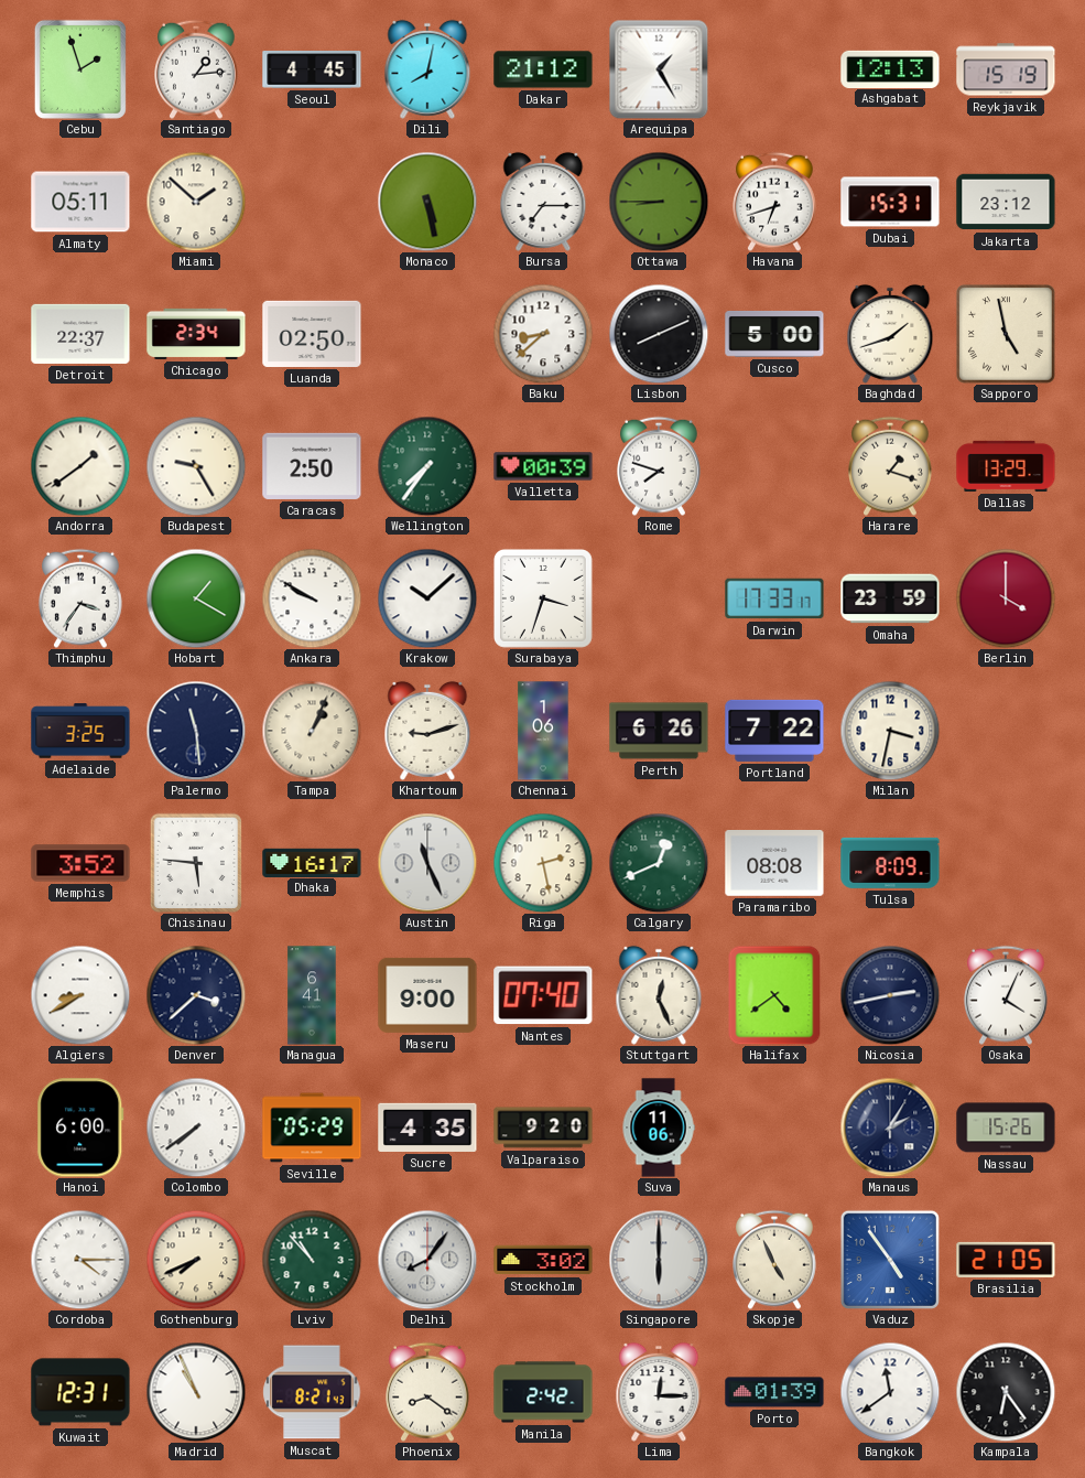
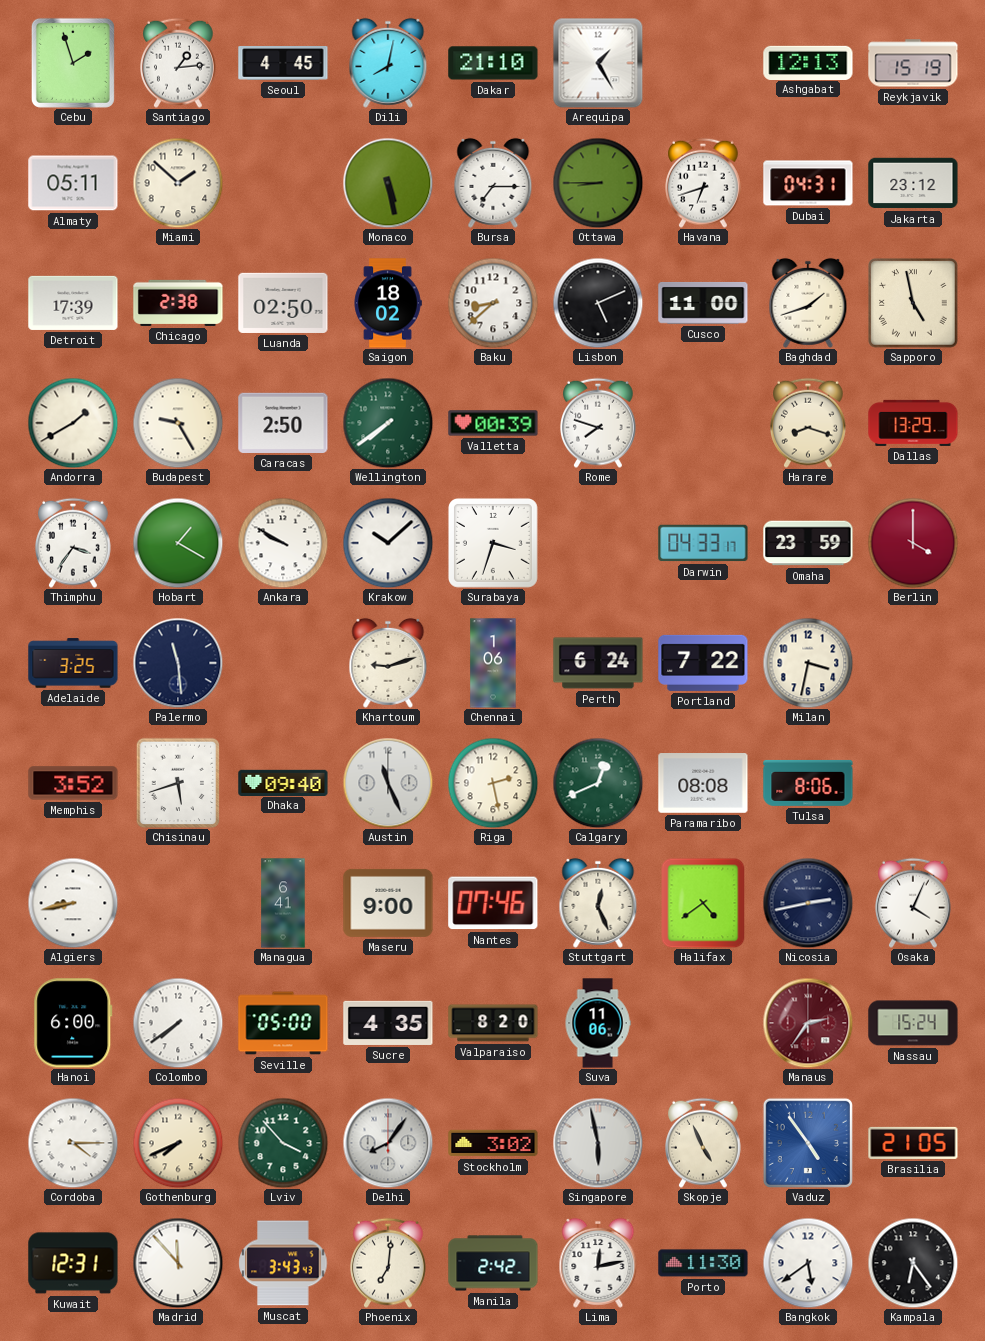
Dakar: 21:12 -> 21:10 (493, 63)
Dubai: 15:31 -> 04:31 (808, 183)
Detroit: 22:37 -> 17:39 (73, 303)
Chicago: 2:34 -> 2:38 (178, 303)
Saigon: none -> 18:02 (388, 303)
Lisbon: 8:11 -> 5:11 (598, 303)
Cusco: 5:00 -> 11:00 (703, 303)
Andorra: 1:39 -> 1:40 (73, 423)
Wellington: 7:36 -> 7:39 (388, 423)
Harare: 1:18 -> 8:18 (809, 423)
Darwin: 17:33 -> 04:33 (703, 543)
Tampa: 1:04 -> none (312, 731)
Perth: 6:26 -> 6:24 (598, 663)
Chisinau: 5:46 -> 5:42 (178, 783)
Dhaka: 16:17 -> 09:40 (283, 782)
Tulsa: 8:09 -> 8:06 (808, 783)
Algiers: 8:40 -> 8:43 (73, 903)
Denver: 3:38 -> none (196, 995)
Nantes: 07:40 -> 07:46 (493, 903)
Seville: 05:29 -> 05:00 (283, 1023)
Valparaiso: 9:20 -> 8:20 (493, 1023)
Manaus: 2:05 -> 2:36 (808, 1023)
Manaus dial: navy -> burgundy (808, 1023)
Nassau: 15:26 -> 15:24 (913, 1023)
Lviv: 10:53 -> 3:53 (283, 1143)
Singapore: 6:00 -> 5:58 (598, 1143)
Madrid: 10:56 -> 11:53 (178, 1263)
Muscat: 8:21 -> 3:43 (283, 1263)
Phoenix: 8:21 -> 7:01 (389, 1263)
Lima: 12:15 -> 12:13 (598, 1263)
Porto: 01:39 -> 11:30 (703, 1263)
Bangkok: 11:39 -> 5:39 (808, 1263)
